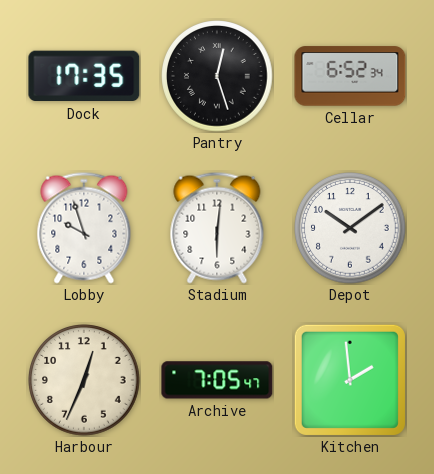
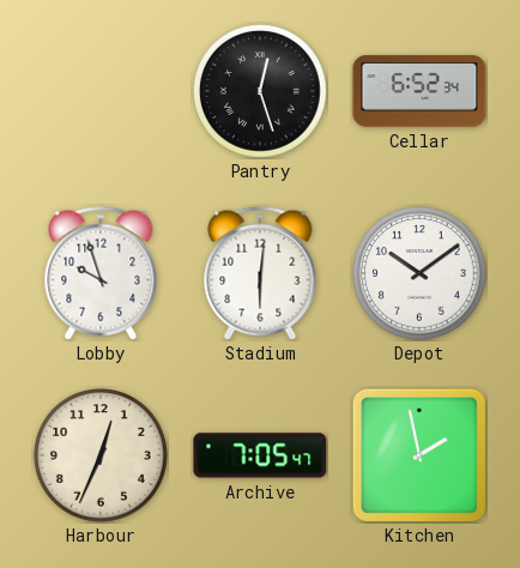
Dock: 17:35 -> none (84, 76)
Kitchen: 1:59 -> 1:58 (419, 455)
